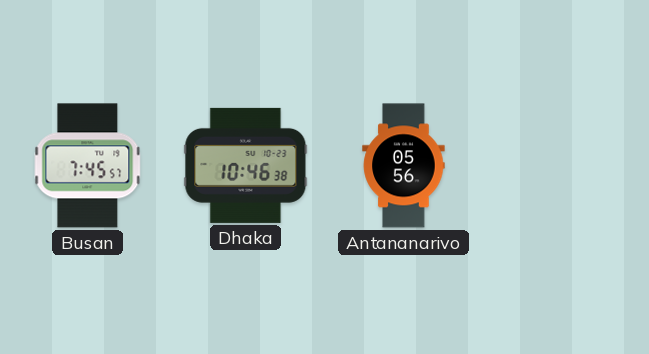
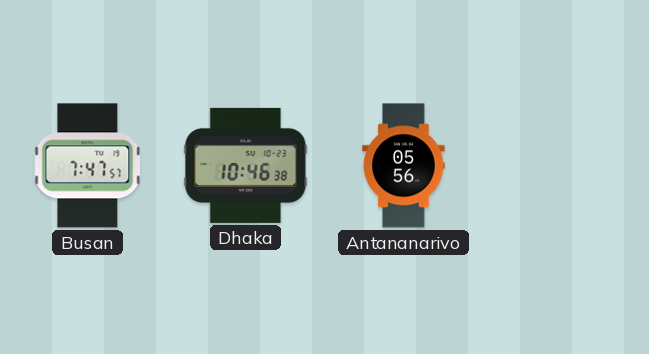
Busan: 7:45 -> 7:47 (88, 166)
